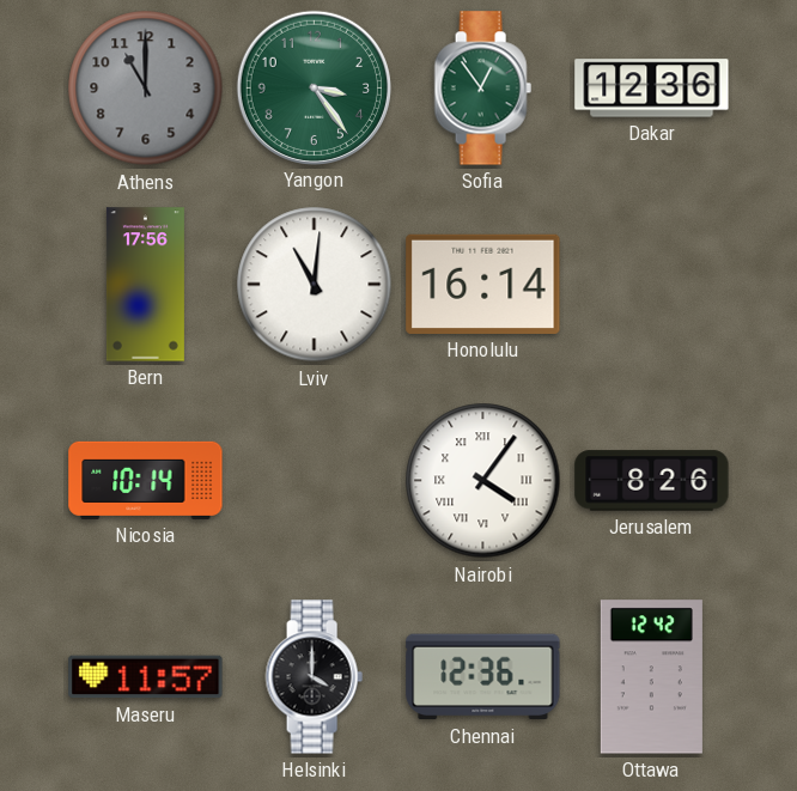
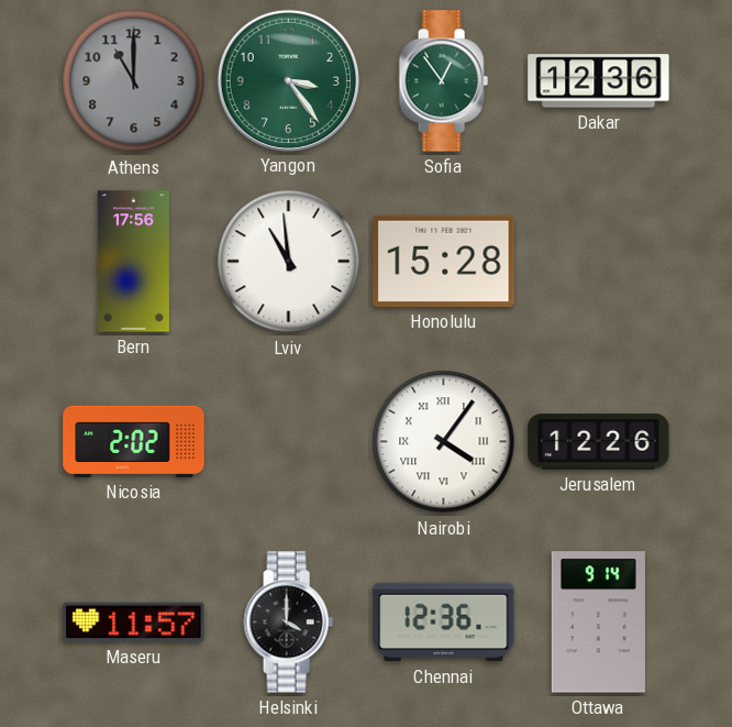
Lviv: 11:01 -> 10:59 (289, 262)
Honolulu: 16:14 -> 15:28 (444, 261)
Nicosia: 10:14 -> 2:02 (134, 441)
Jerusalem: 8:26 -> 12:26 (599, 442)
Ottawa: 12:42 -> 9:14 (598, 623)
